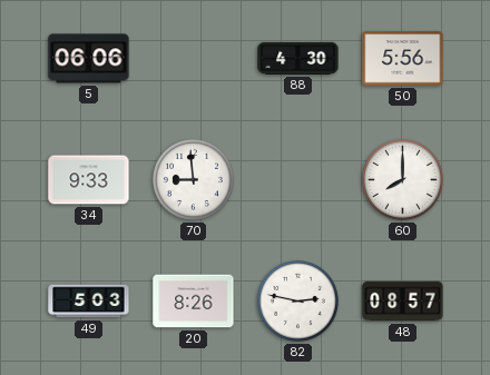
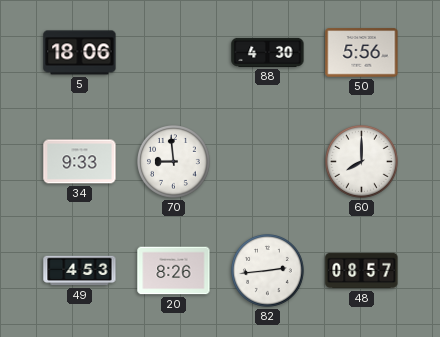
5: 06:06 -> 18:06 (80, 53)
49: 5:03 -> 4:53 (80, 271)
82: 2:47 -> 2:44 (268, 271)
